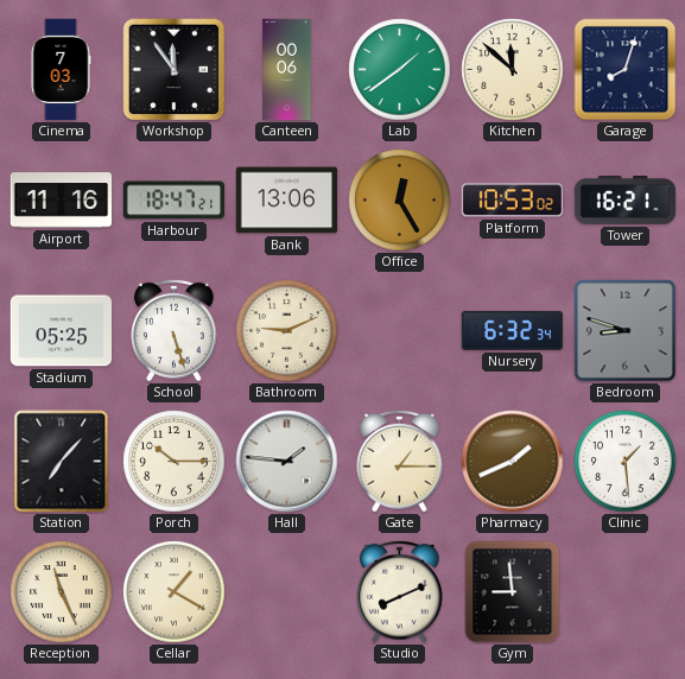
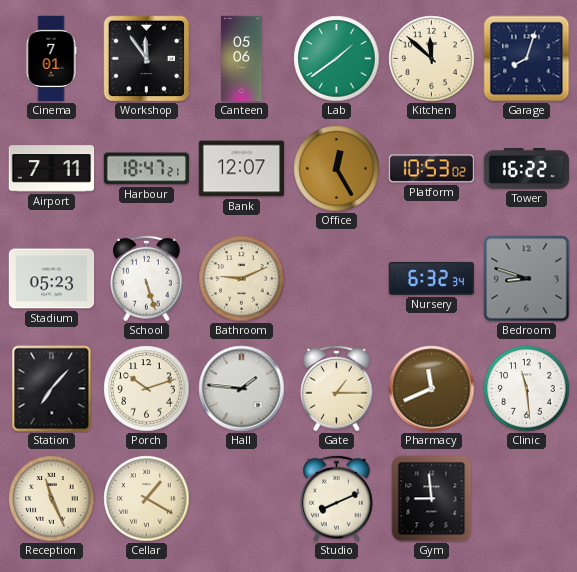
Cinema: 7:03 -> 7:01 (51, 59)
Canteen: 00:06 -> 05:06 (242, 59)
Airport: 11:16 -> 7:11 (52, 169)
Bank: 13:06 -> 12:07 (242, 169)
Tower: 16:21 -> 16:22 (527, 168)
Stadium: 05:25 -> 05:23 (52, 279)
Porch: 10:15 -> 10:12 (147, 389)
Pharmacy: 1:41 -> 11:41 (432, 389)
Clinic: 1:29 -> 11:29 (527, 389)
